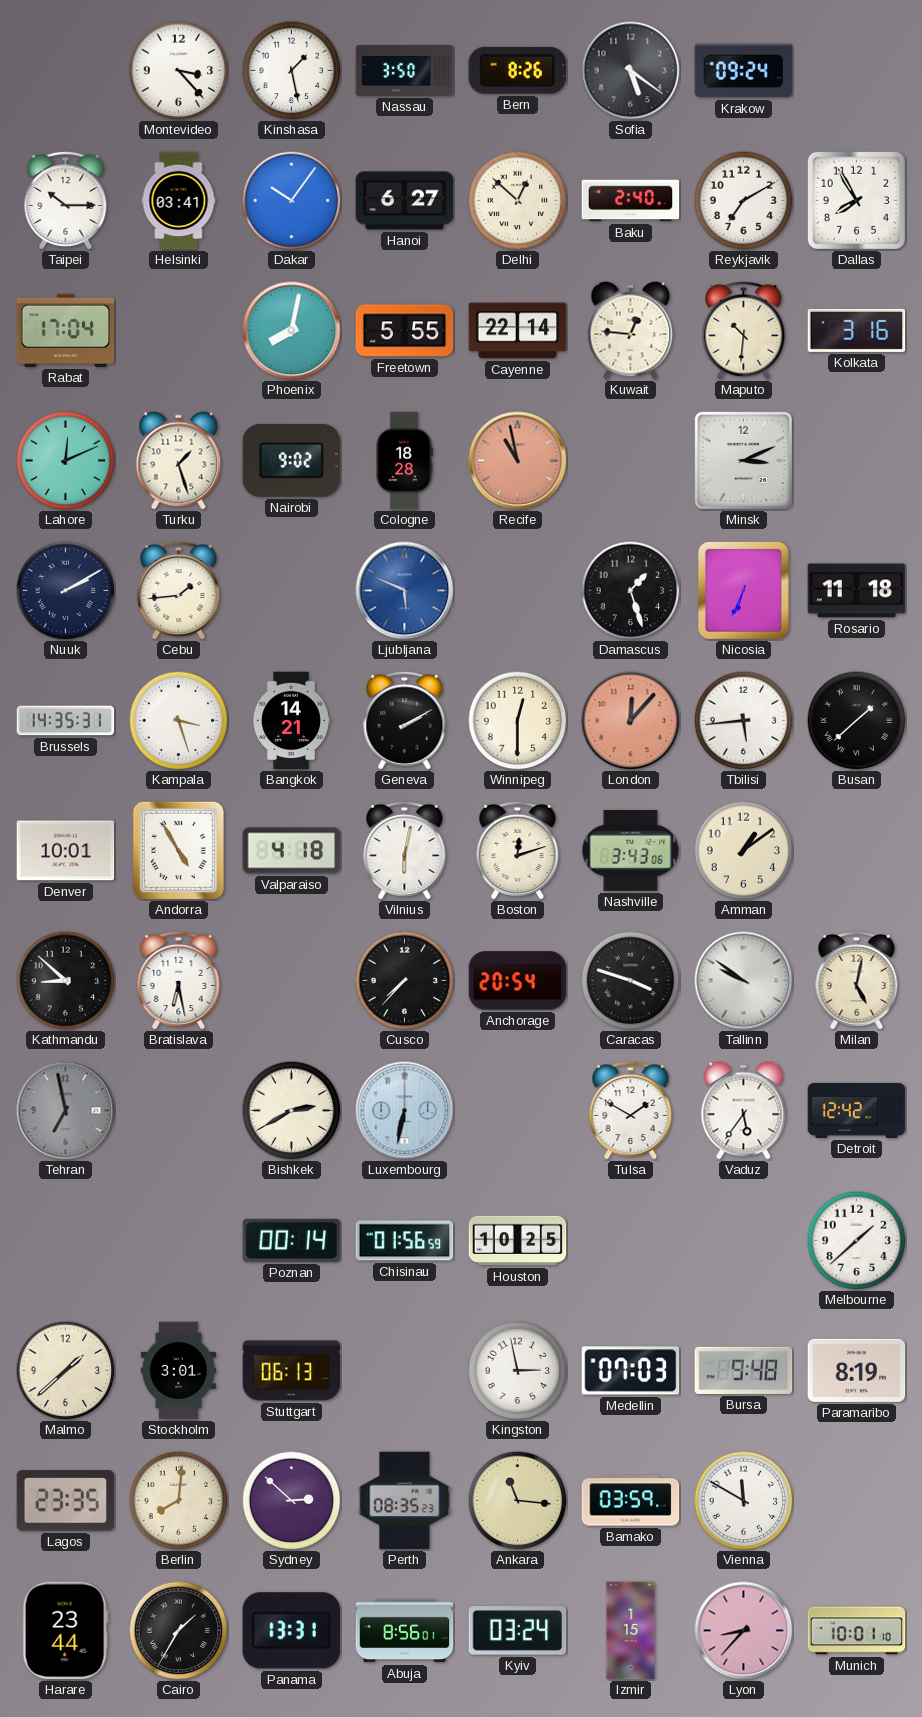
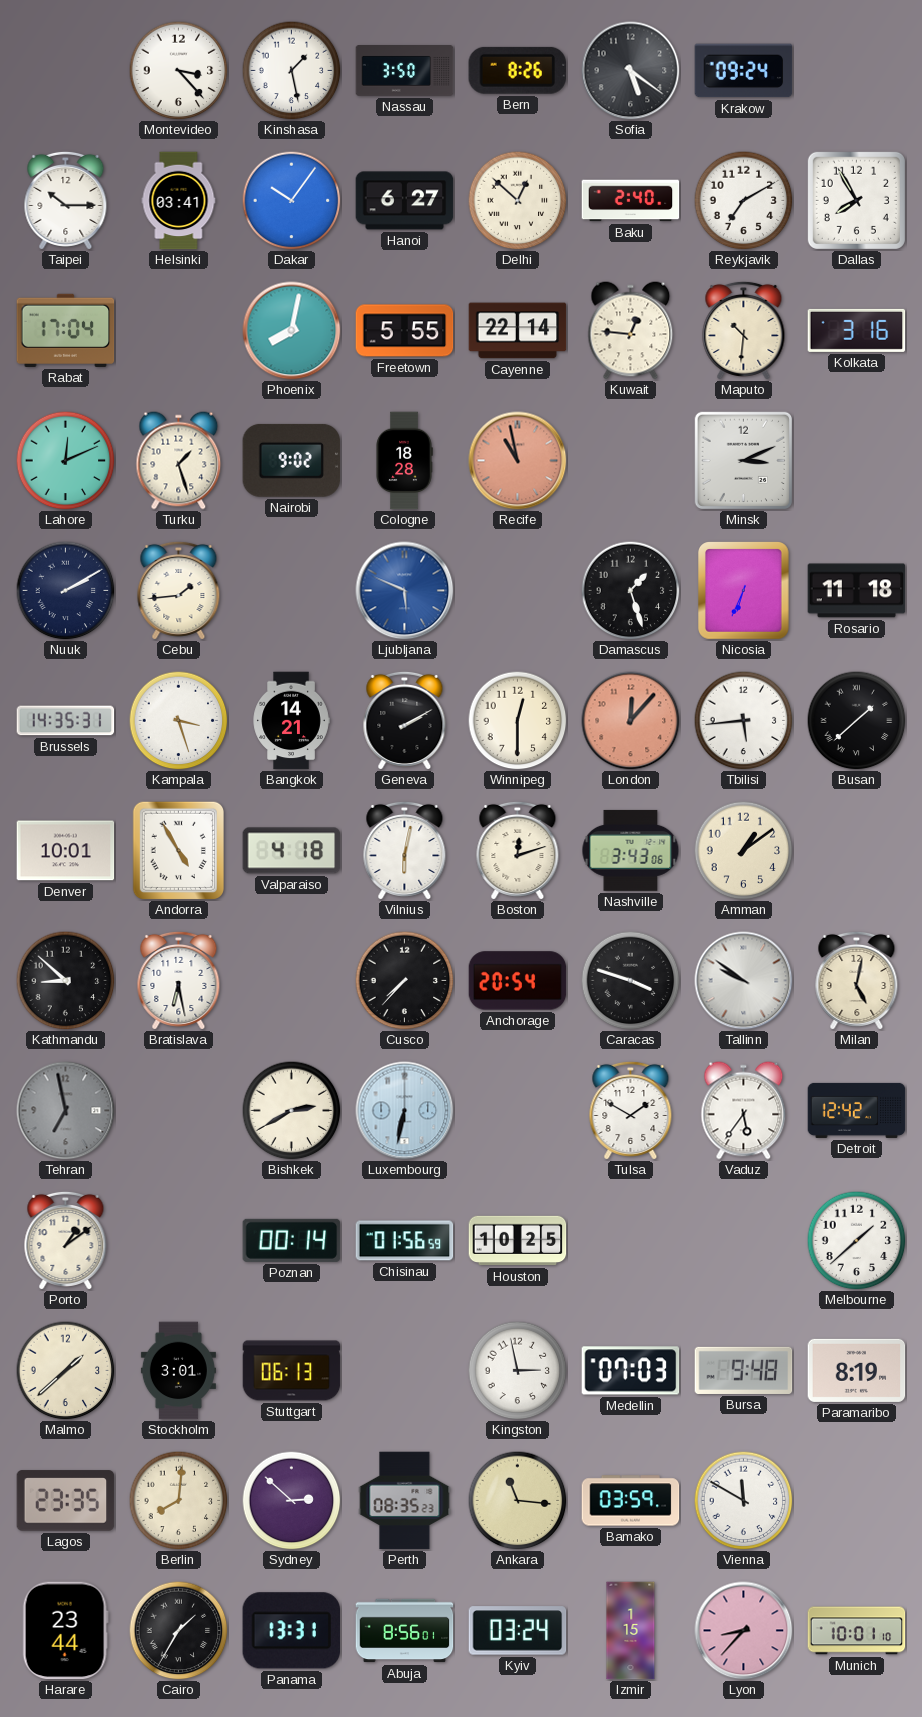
Porto: none -> 1:09 (66, 1240)
